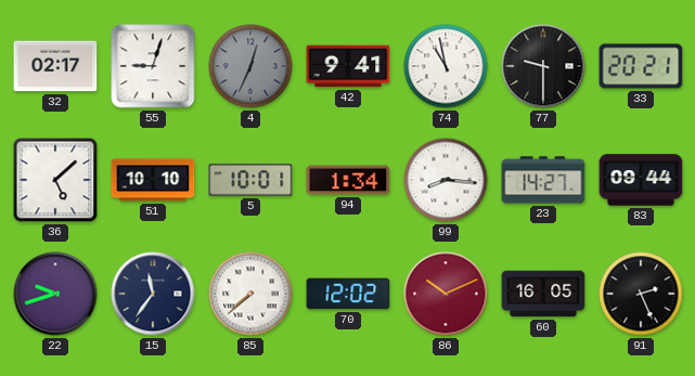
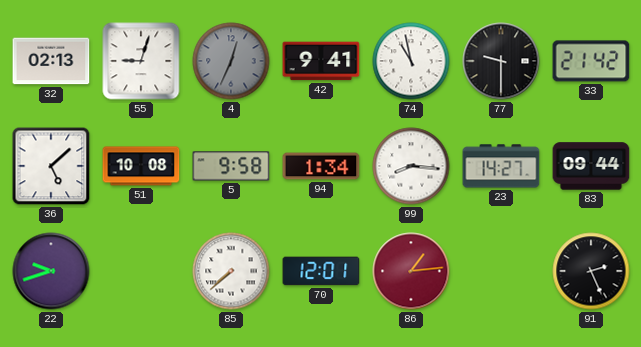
32: 02:17 -> 02:13 (51, 61)
33: 20:21 -> 21:42 (591, 61)
51: 10:10 -> 10:08 (141, 166)
5: 10:01 -> 9:58 (231, 166)
15: 11:36 -> none (153, 294)
70: 12:02 -> 12:01 (321, 271)
86: 10:11 -> 1:14 (411, 271)
60: 16:05 -> none (543, 294)
